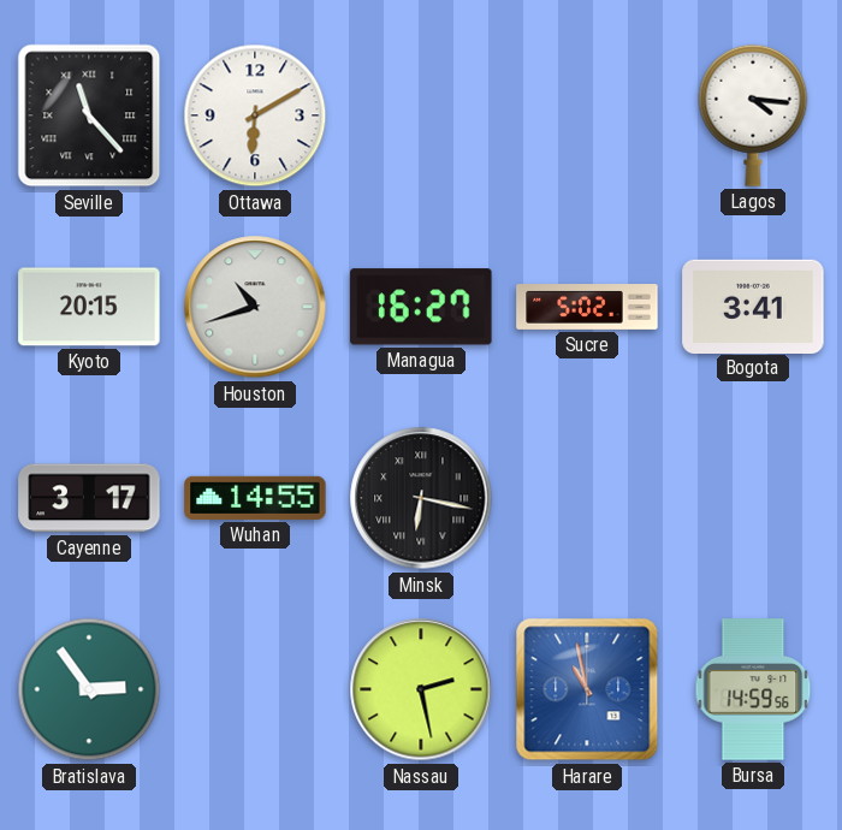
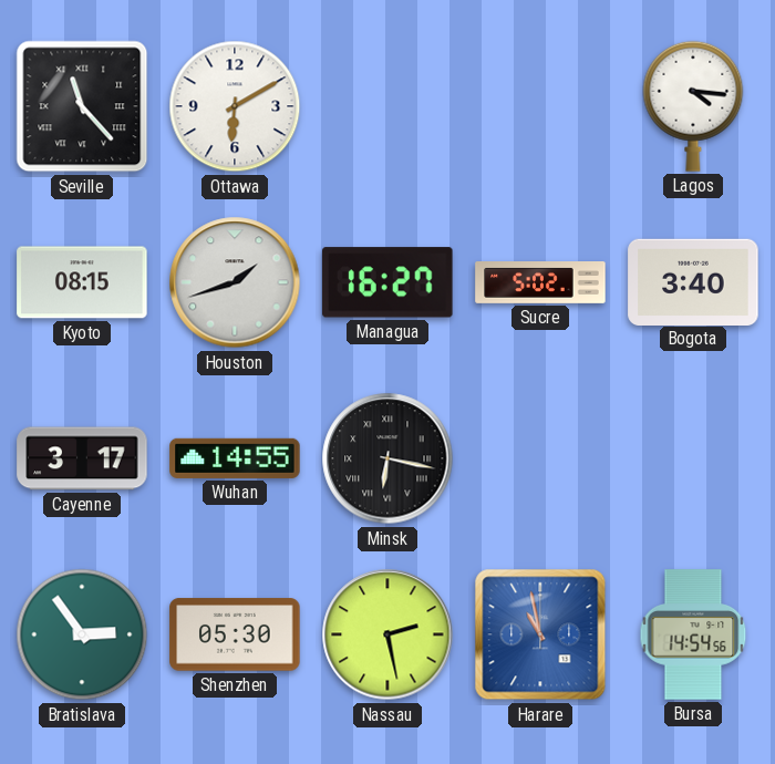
Kyoto: 20:15 -> 08:15 (82, 282)
Houston: 10:42 -> 1:42 (235, 282)
Bogota: 3:41 -> 3:40 (693, 281)
Shenzhen: none -> 05:30 (235, 634)
Bursa: 14:59 -> 14:54 (693, 634)
